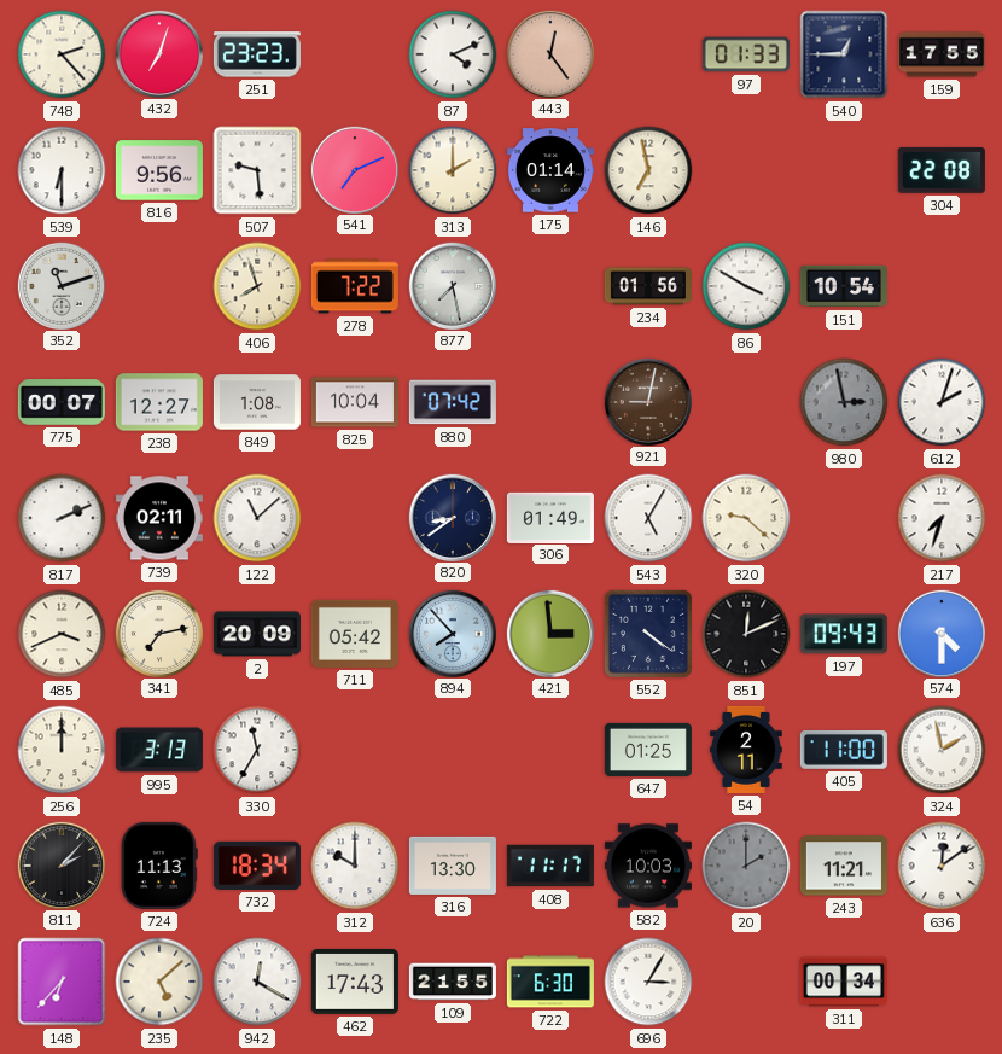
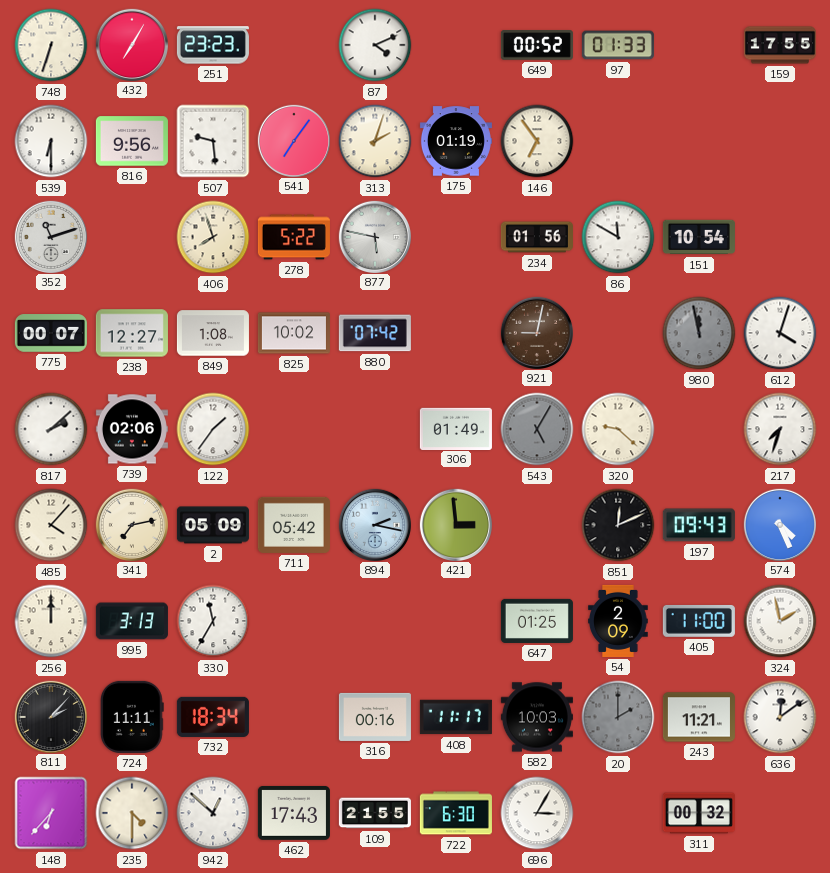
748: 2:23 -> 6:33 (51, 45)
432: 7:03 -> 7:05 (131, 44)
443: 12:24 -> none (549, 53)
649: none -> 00:52 (537, 45)
540: 12:45 -> none (844, 54)
541: 7:11 -> 7:06 (293, 140)
313: 2:00 -> 2:03 (375, 141)
175: 01:14 -> 01:19 (456, 141)
146: 6:58 -> 6:54 (537, 141)
304: 22:08 -> none (942, 170)
278: 7:22 -> 5:22 (294, 237)
877: 7:28 -> 5:47 (374, 236)
86: 3:50 -> 11:50 (618, 237)
825: 10:04 -> 10:02 (294, 333)
980: 2:58 -> 11:58 (699, 333)
612: 2:03 -> 4:03 (780, 333)
817: 2:11 -> 2:08 (51, 429)
739: 02:11 -> 02:06 (132, 429)
122: 11:08 -> 1:36 (213, 429)
820: 8:39 -> none (452, 517)
543 dial: white -> grey (537, 429)
485: 3:41 -> 4:07 (51, 525)
2: 20:09 -> 05:09 (213, 525)
894: 7:53 -> 2:17 (374, 524)
552: 4:21 -> none (648, 634)
574: 4:30 -> 4:26 (779, 524)
54: 2:11 -> 2:09 (618, 621)
724: 11:13 -> 11:11 (132, 717)
312: 10:00 -> none (355, 866)
316: 13:30 -> 00:16 (375, 717)
235: 5:08 -> 4:30 (132, 813)
942: 12:20 -> 12:52 (213, 813)
311: 00:34 -> 00:32 (699, 813)
